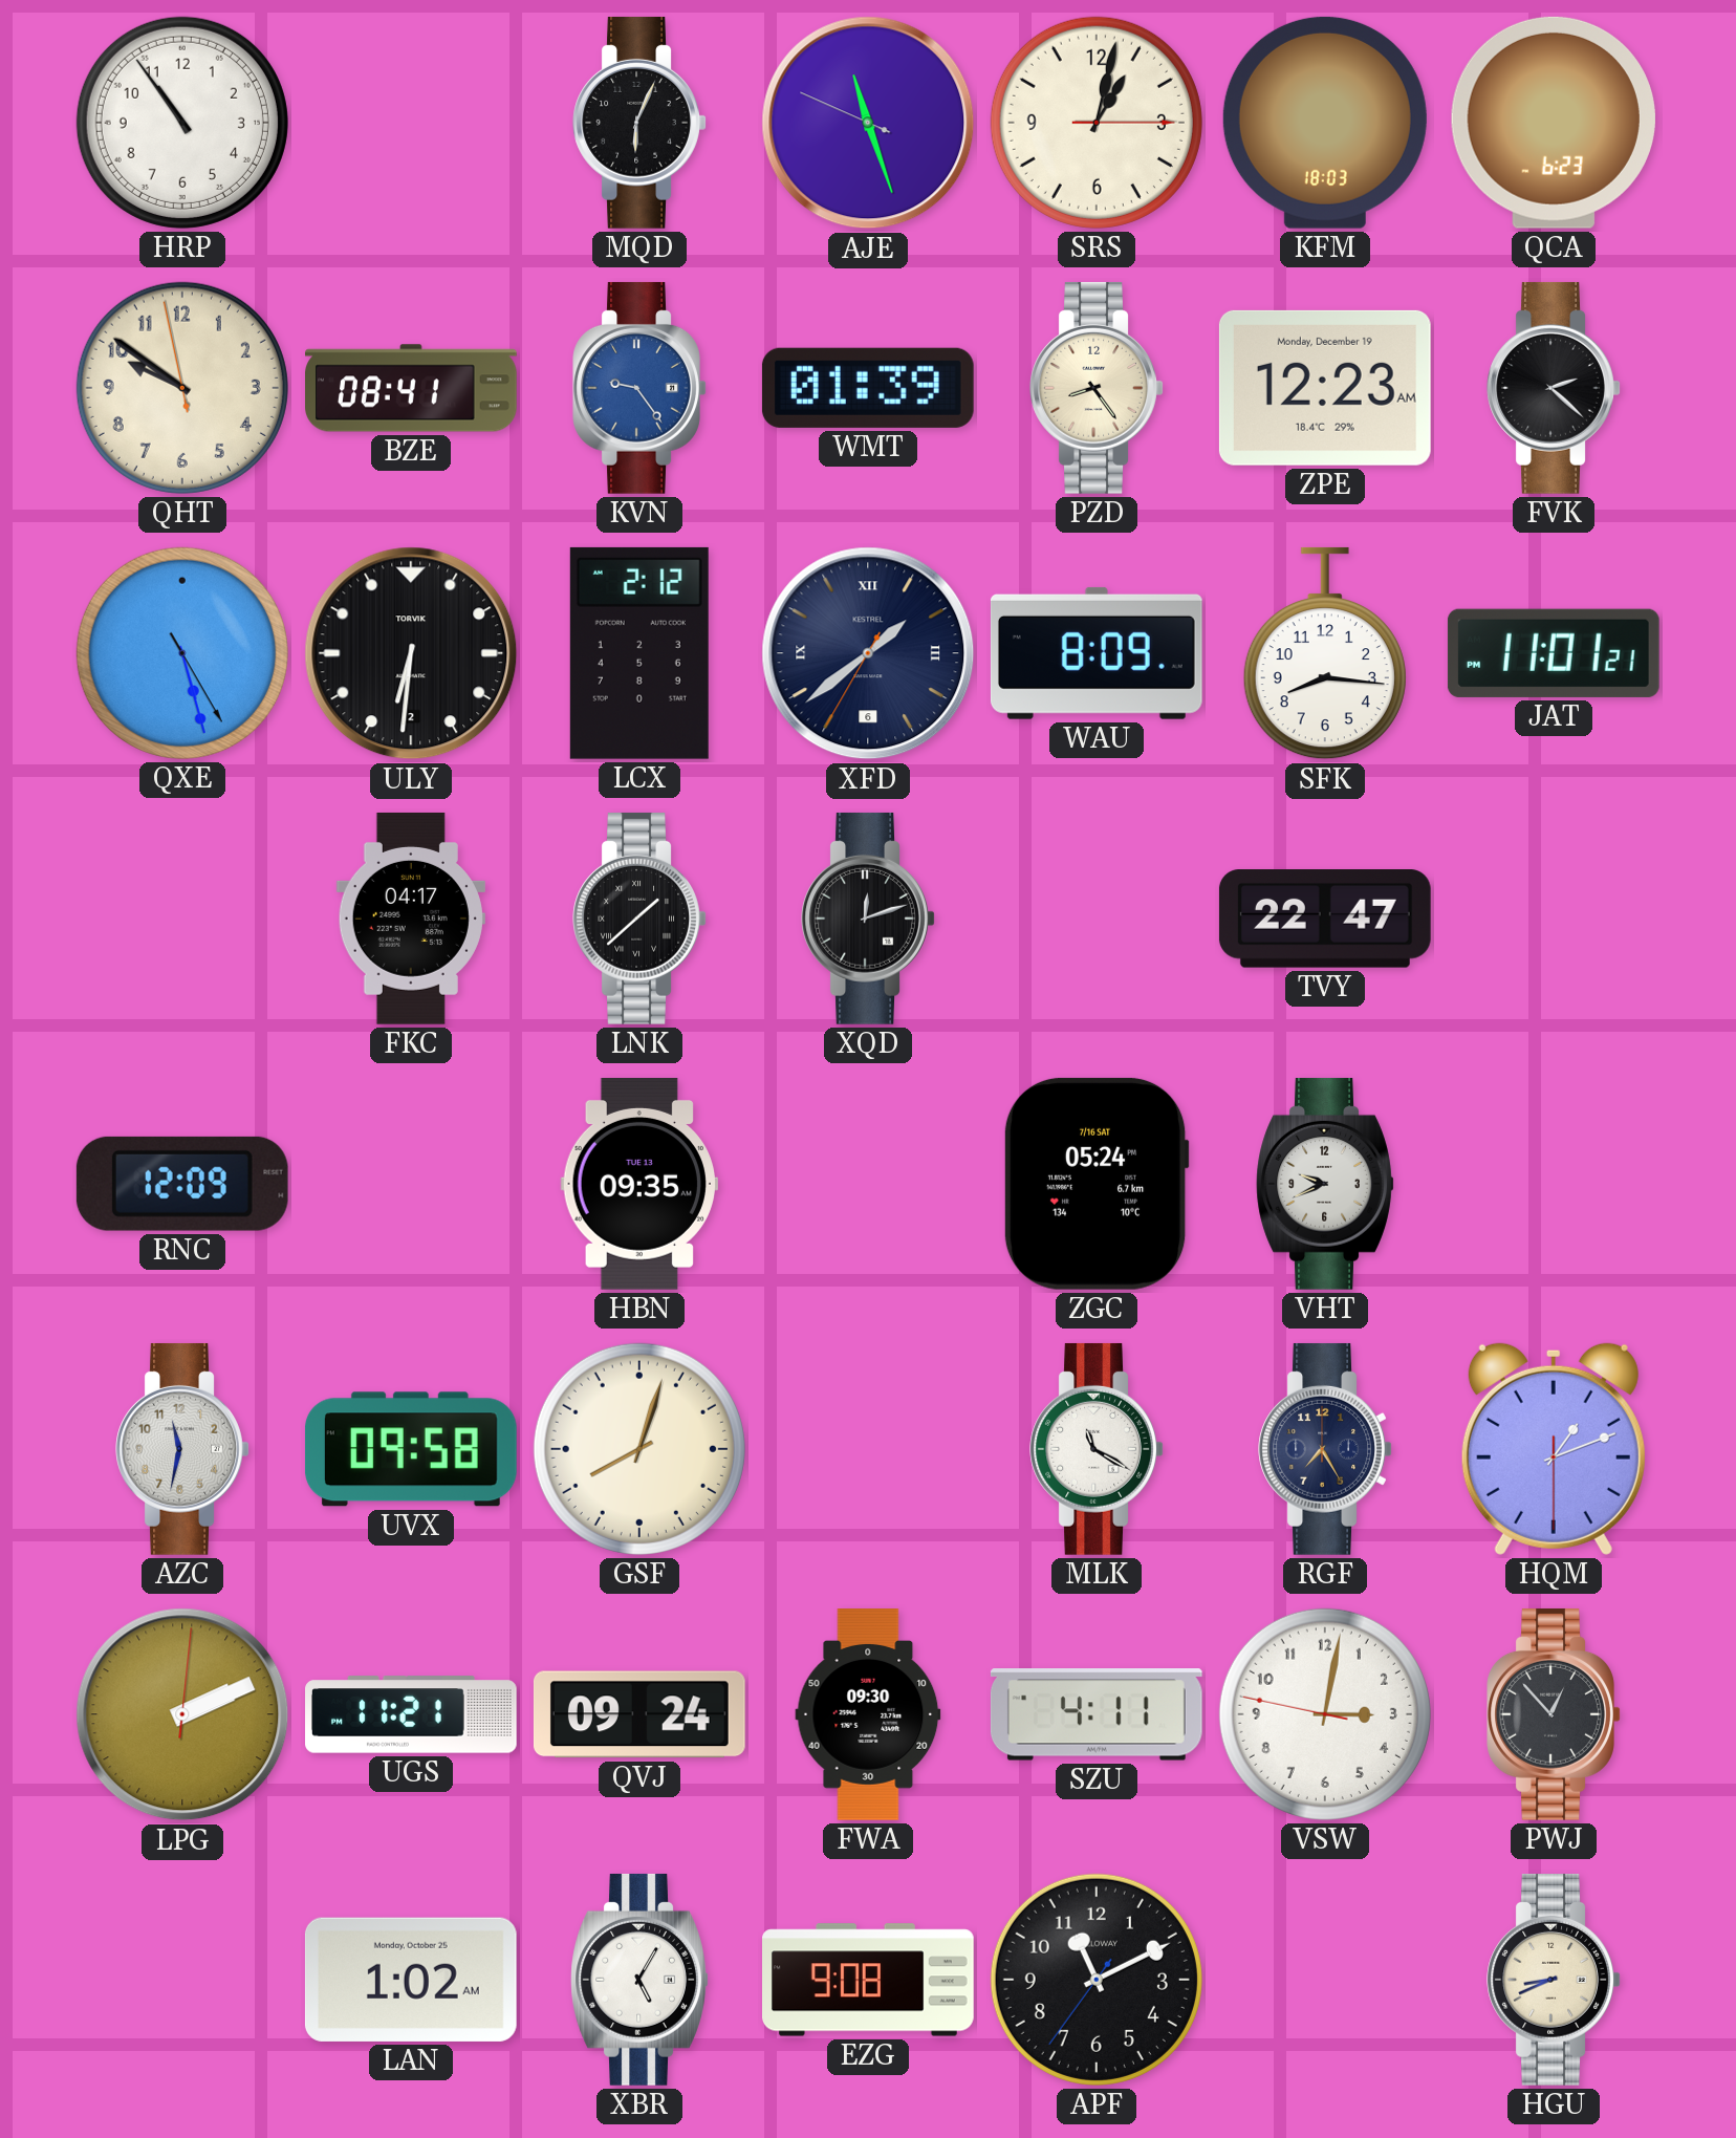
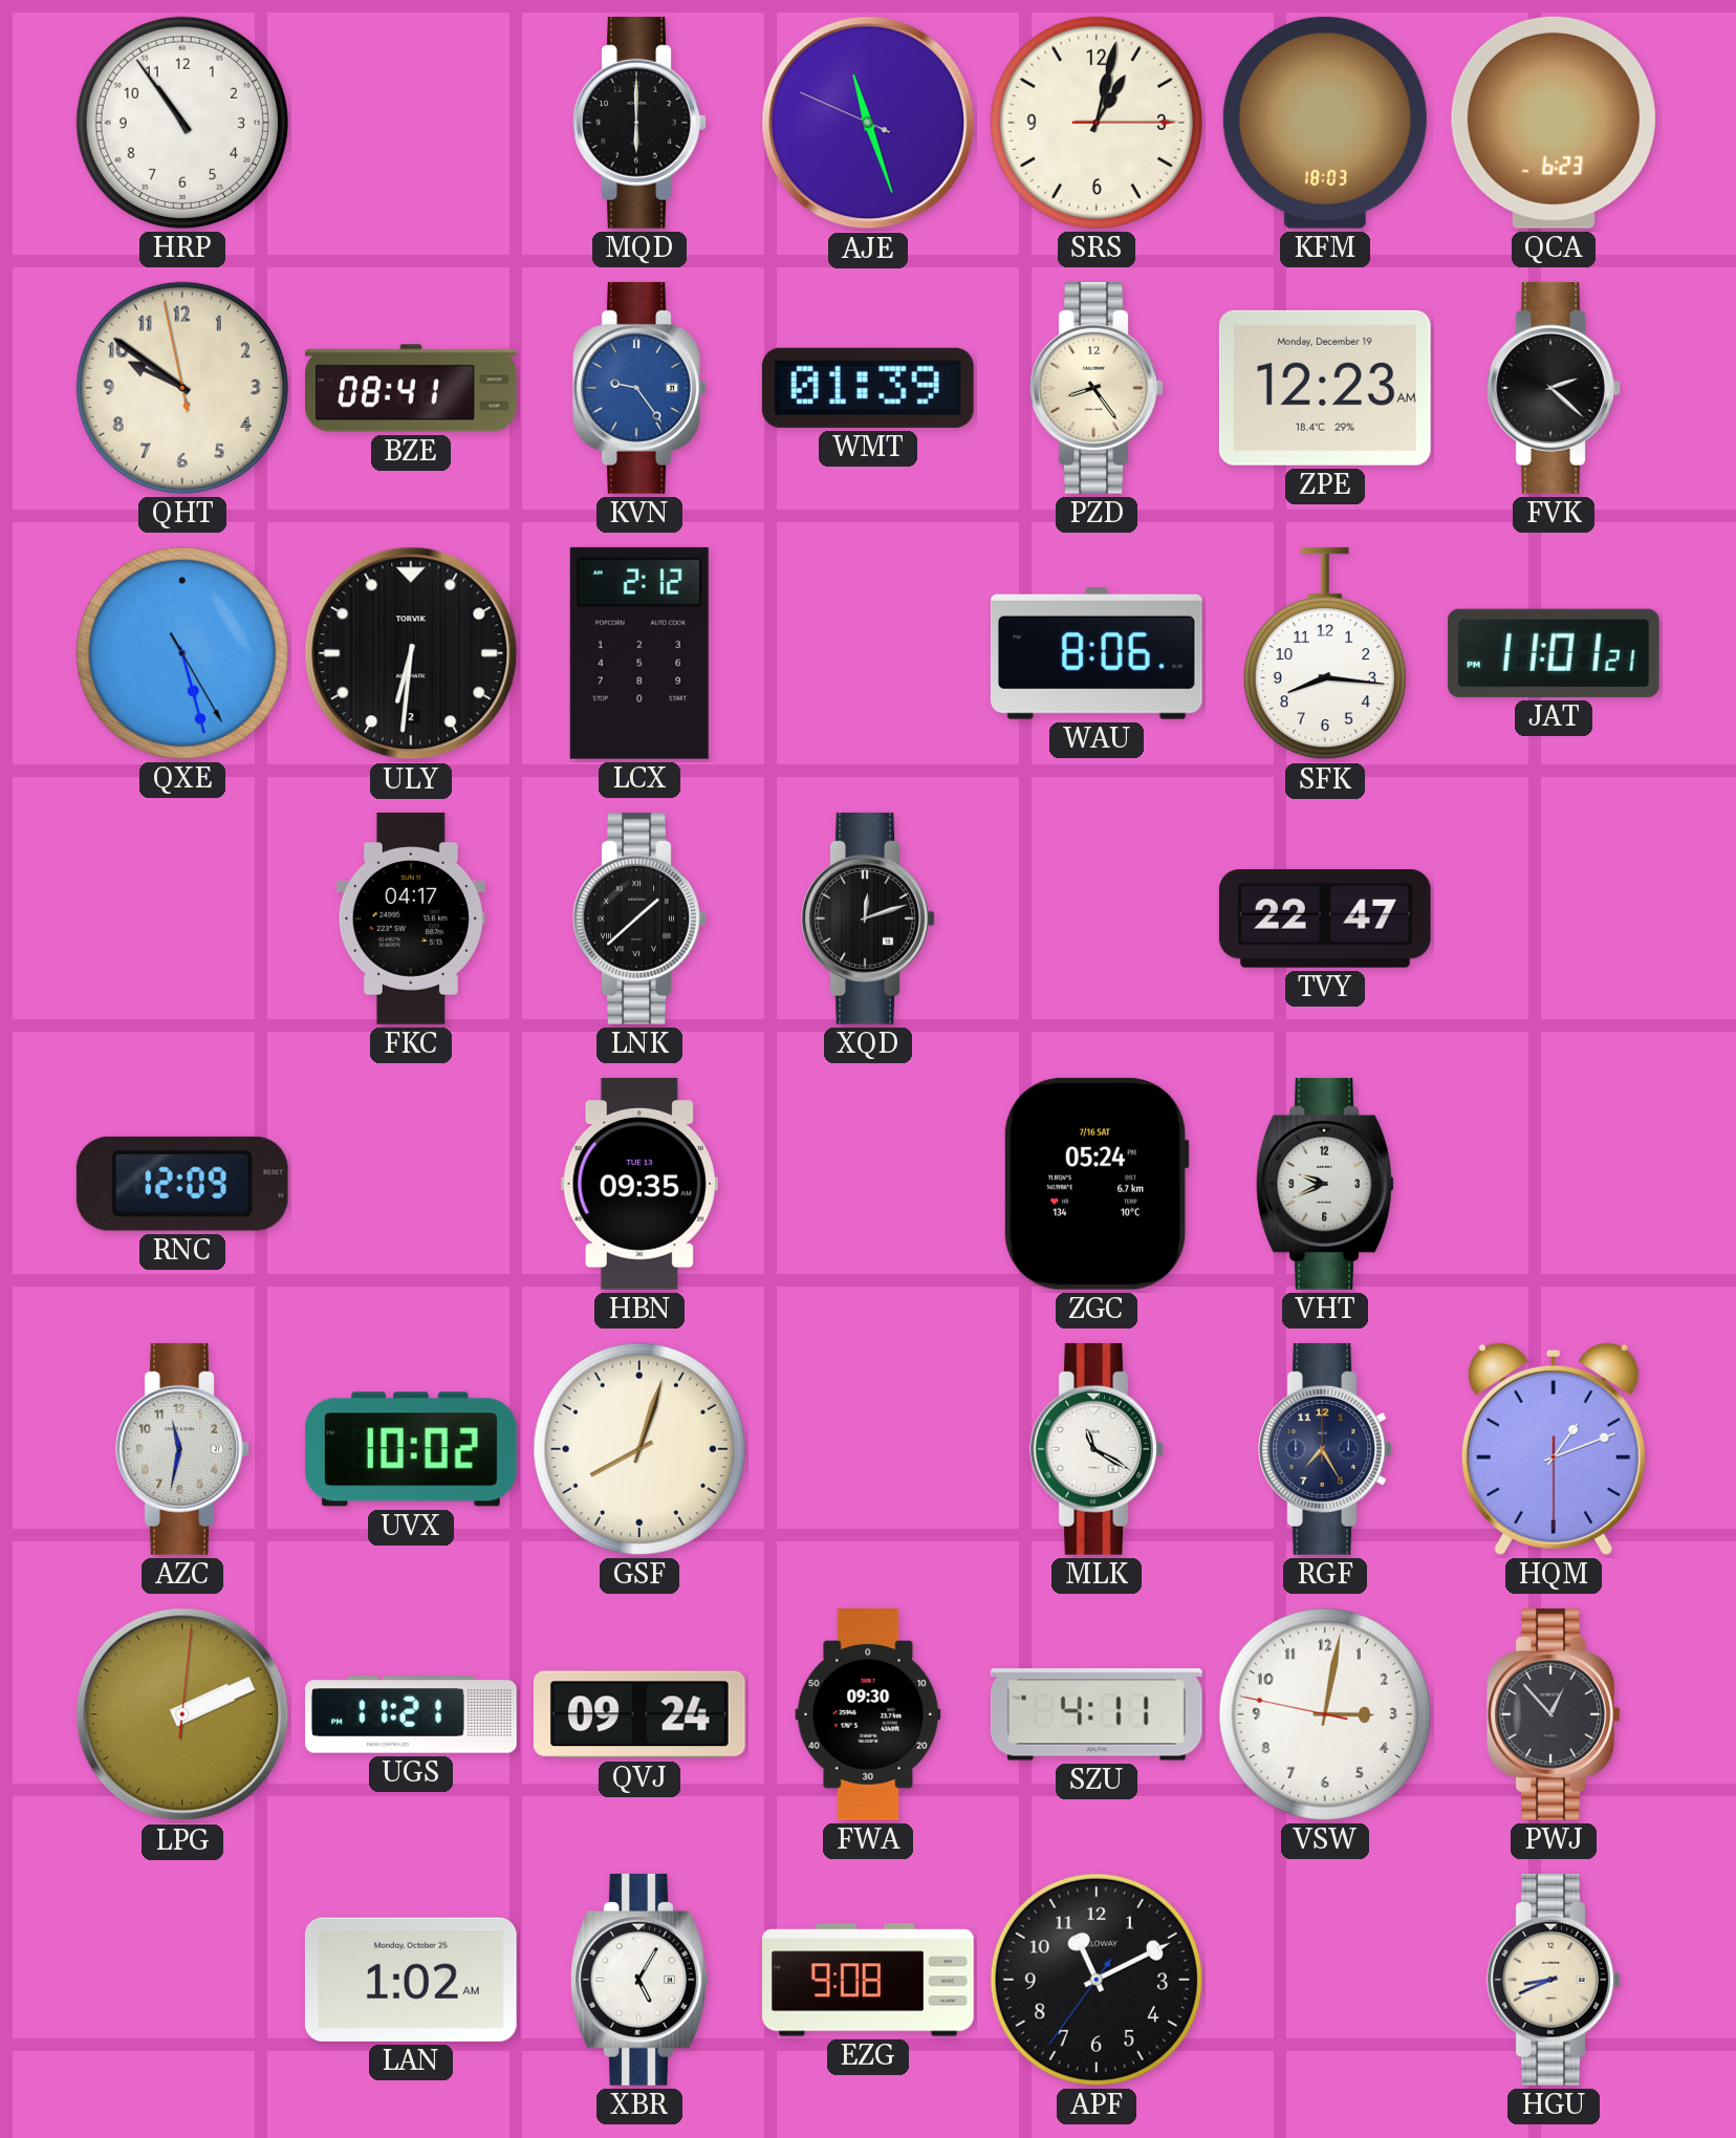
MQD: 6:04 -> 6:00 (639, 123)
XFD: 1:38 -> none (868, 653)
WAU: 8:09 -> 8:06 (1097, 653)
UVX: 09:58 -> 10:02 (411, 1449)
